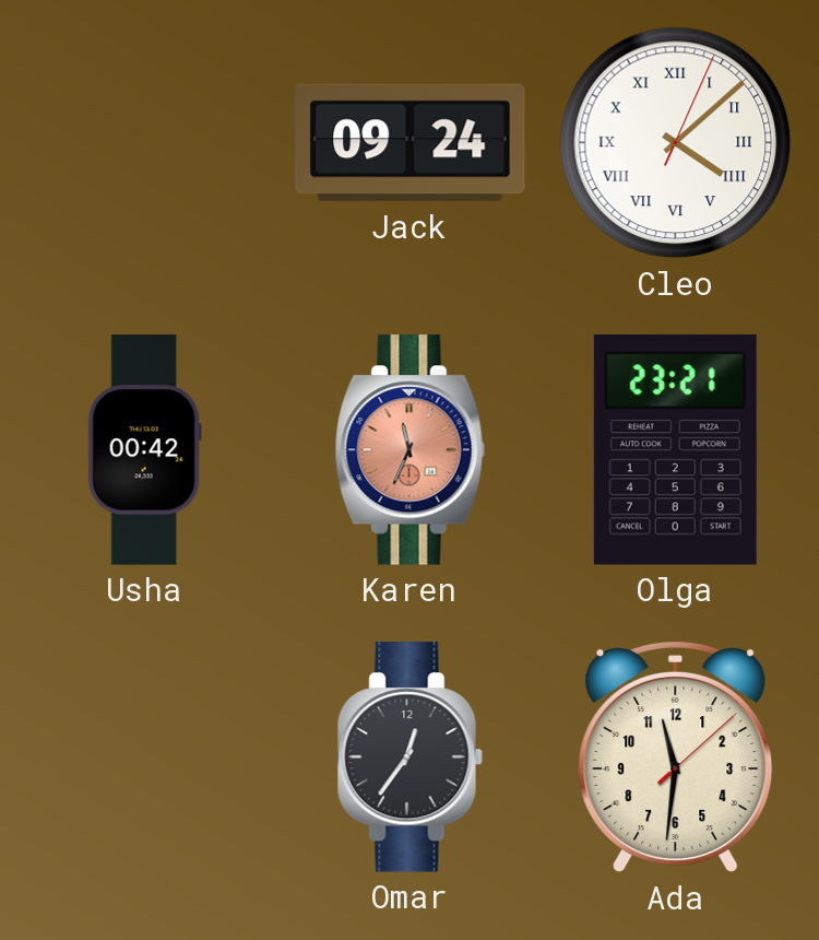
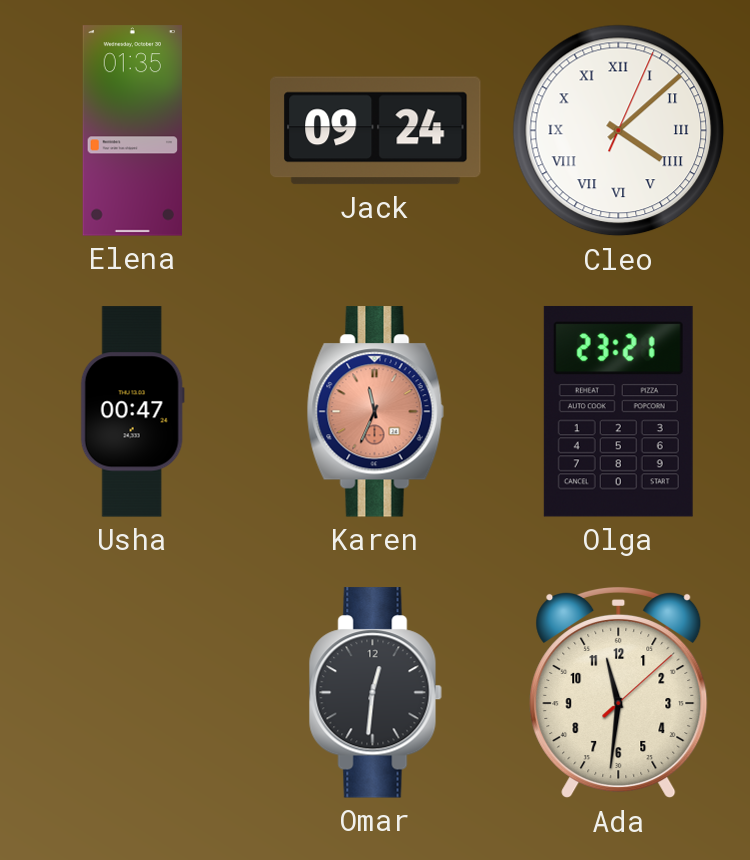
Elena: none -> 01:35 (132, 131)
Usha: 00:42 -> 00:47 (132, 412)
Omar: 12:36 -> 12:31 (375, 693)
